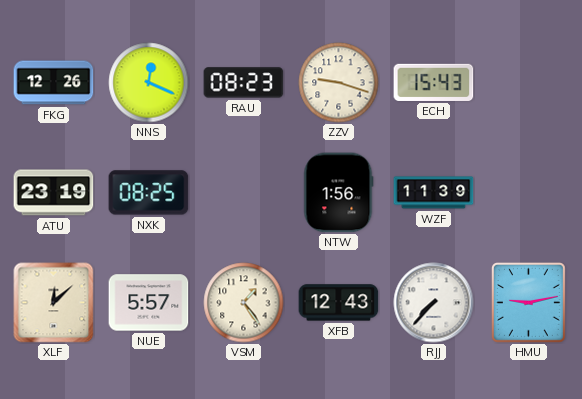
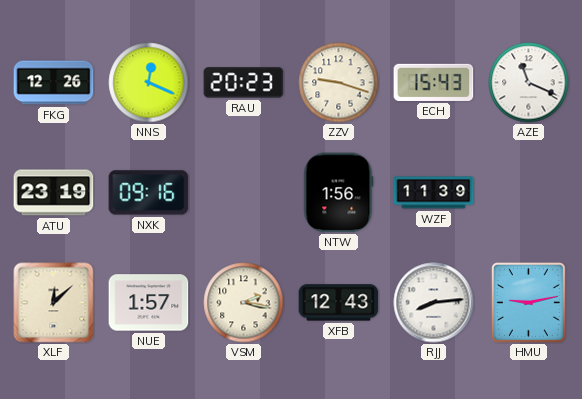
RAU: 08:23 -> 20:23 (244, 83)
AZE: none -> 11:19 (529, 83)
NXK: 08:25 -> 09:16 (149, 193)
NUE: 5:57 -> 1:57 (149, 303)
VSM: 1:24 -> 2:17 (244, 303)
RJJ: 7:37 -> 8:14 (434, 303)
